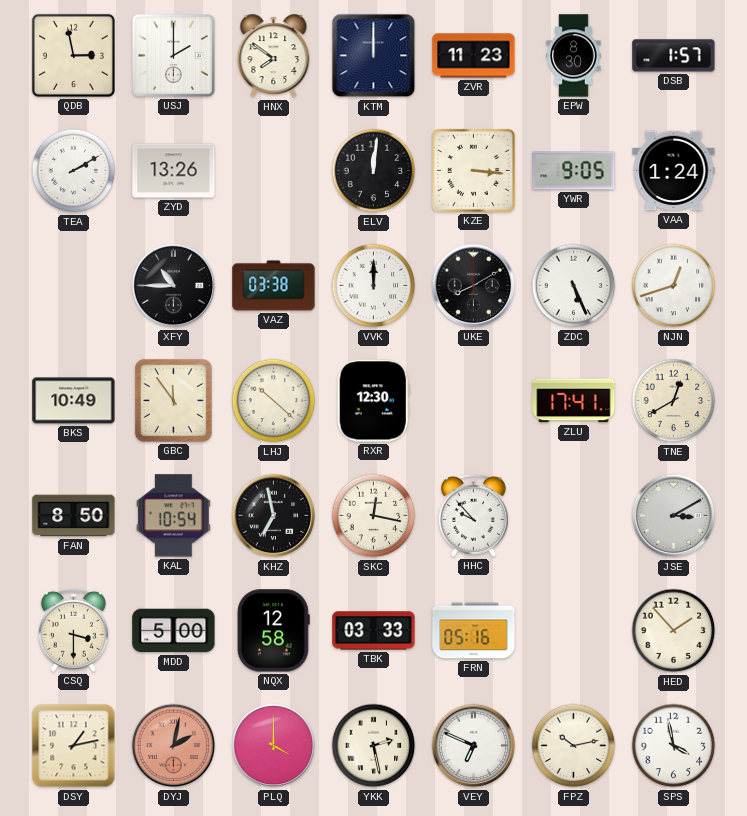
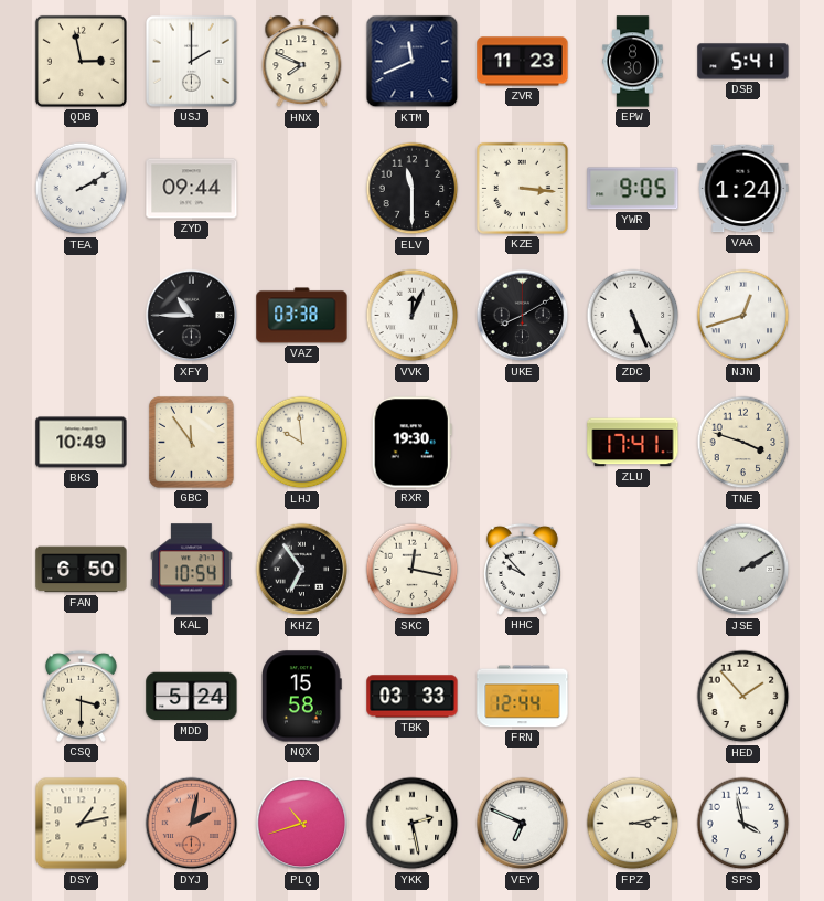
HNX: 7:51 -> 7:49 (302, 62)
KTM: 12:00 -> 11:41 (413, 62)
DSB: 1:57 -> 5:41 (743, 62)
ZYD: 13:26 -> 09:44 (192, 189)
ELV: 12:01 -> 11:30 (413, 189)
VVK: 12:00 -> 12:04 (413, 316)
LHJ: 10:22 -> 9:59 (302, 443)
RXR: 12:30 -> 19:30 (411, 443)
TNE: 12:40 -> 3:48 (743, 443)
FAN: 8:50 -> 6:50 (82, 570)
KHZ: 6:58 -> 6:54 (302, 570)
JSE: 3:10 -> 2:10 (743, 570)
MDD: 5:00 -> 5:24 (192, 697)
NQX: 12:58 -> 15:58 (302, 697)
FRN: 05:16 -> 12:44 (523, 697)
PLQ: 4:00 -> 10:42 (302, 824)
FPZ: 10:13 -> 3:13 (633, 824)
